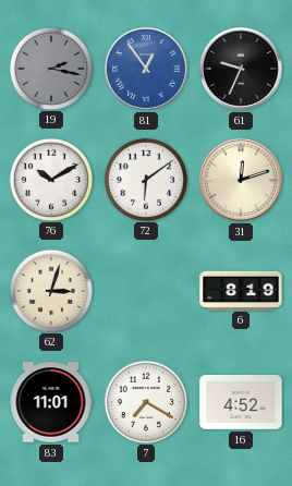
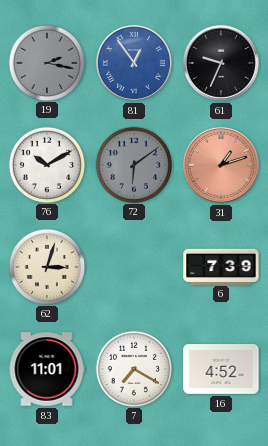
72 dial: white -> grey (133, 164)
31: 12:12 -> 1:12 (221, 165)
31 dial: cream -> salmon (221, 165)
6: 8:19 -> 7:39 (221, 266)
